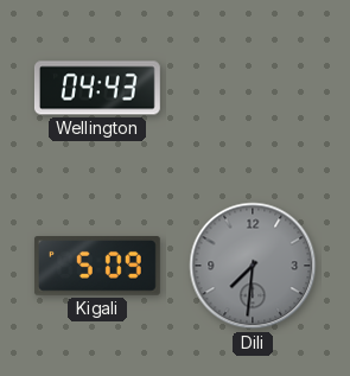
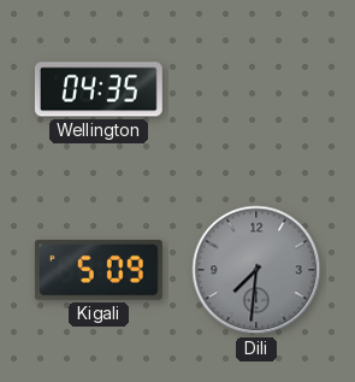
Wellington: 04:43 -> 04:35 (99, 89)
